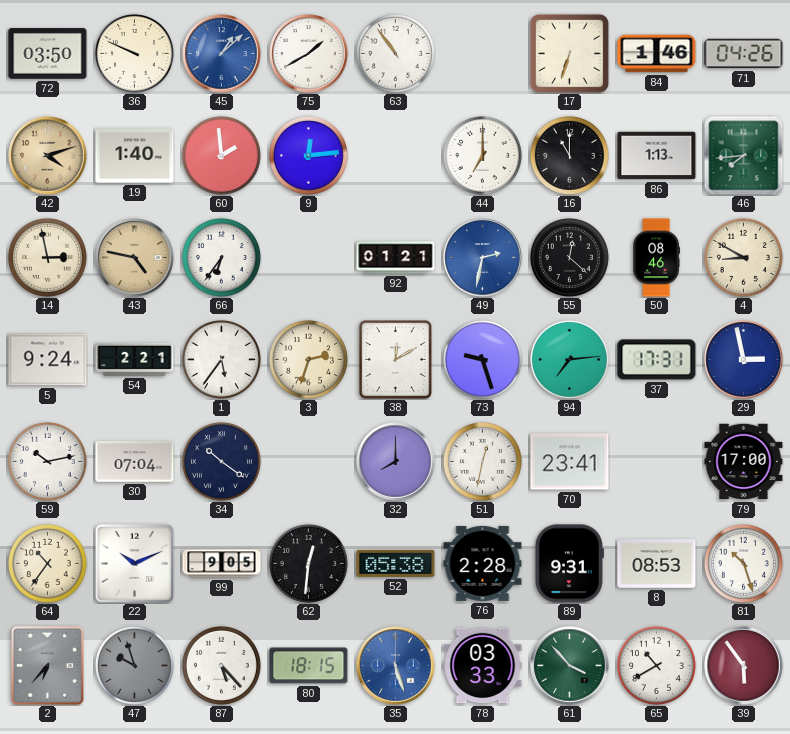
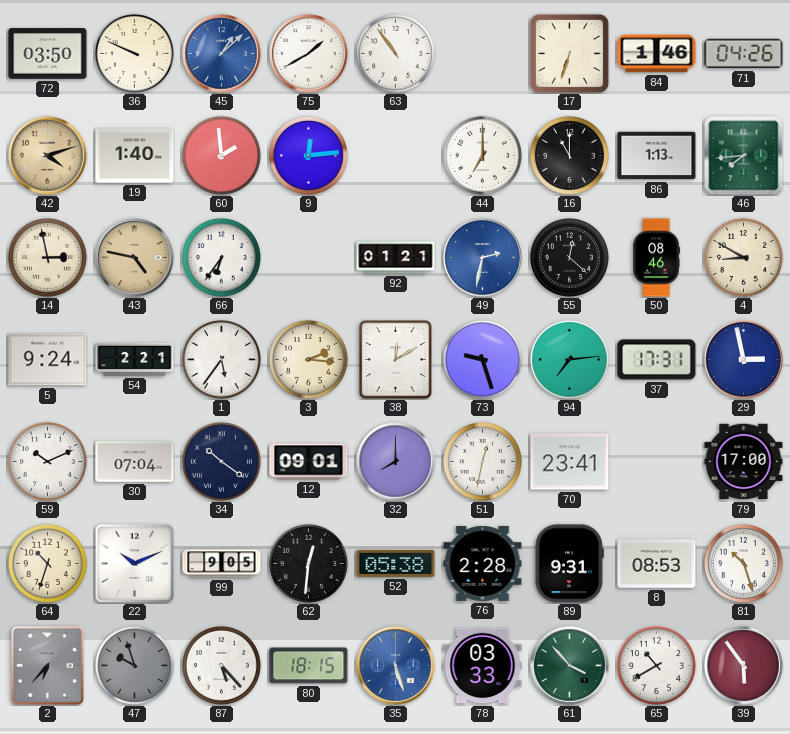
3: 2:33 -> 2:16 (308, 359)
59: 10:13 -> 10:11 (47, 461)
12: none -> 09:01 (309, 462)
64: 10:36 -> 10:33 (47, 563)
